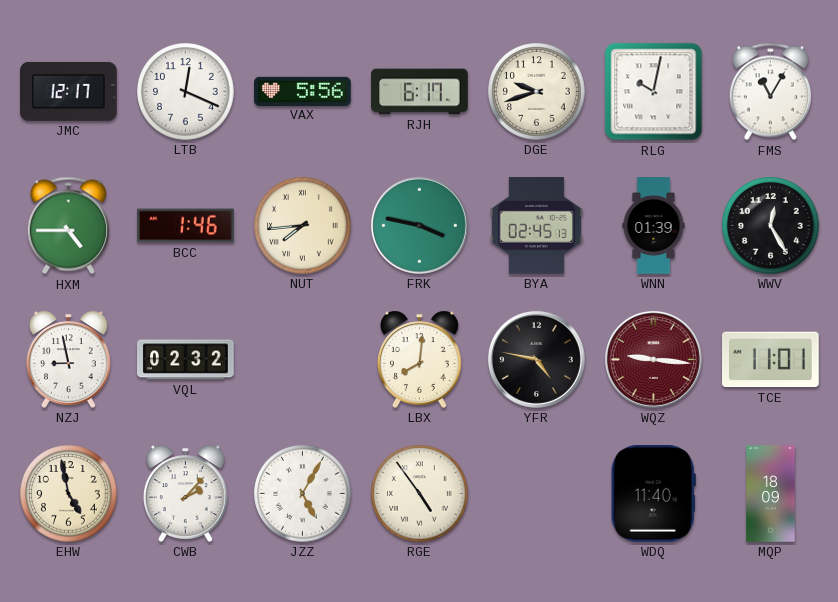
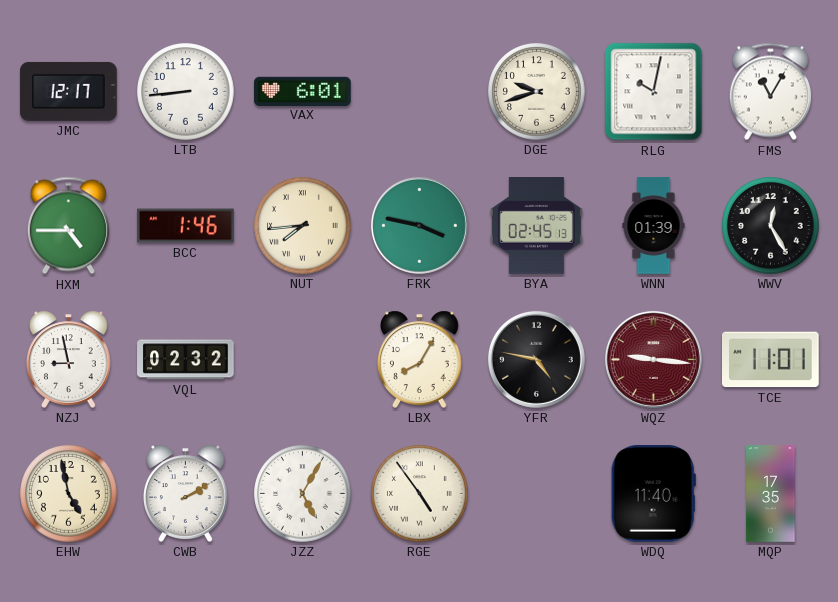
LTB: 12:19 -> 8:44 (186, 92)
VAX: 5:56 -> 6:01 (303, 91)
RJH: 6:17 -> none (420, 92)
LBX: 8:01 -> 8:05 (420, 359)
CWB: 2:07 -> 2:10 (186, 493)
MQP: 18:09 -> 17:35 (771, 494)
